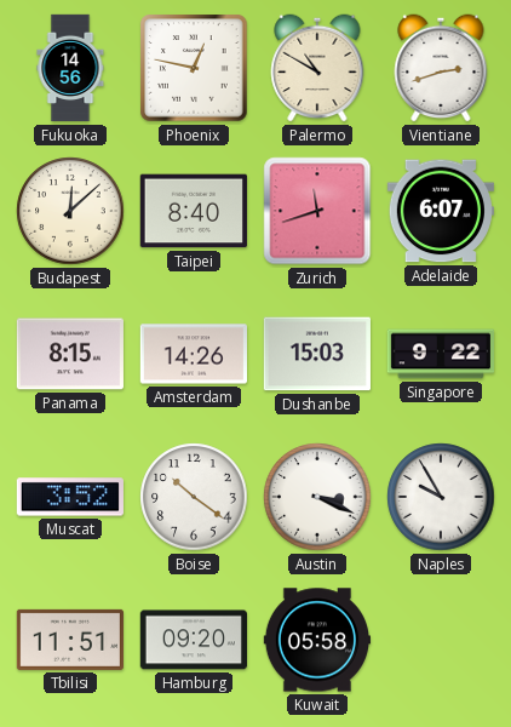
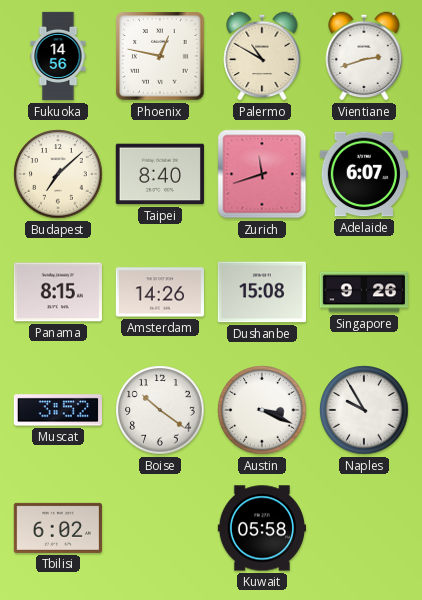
Budapest: 12:08 -> 7:08 (58, 174)
Dushanbe: 15:03 -> 15:08 (262, 292)
Singapore: 9:22 -> 9:26 (363, 292)
Tbilisi: 11:51 -> 6:02 (58, 528)
Hamburg: 09:20 -> none (193, 640)
